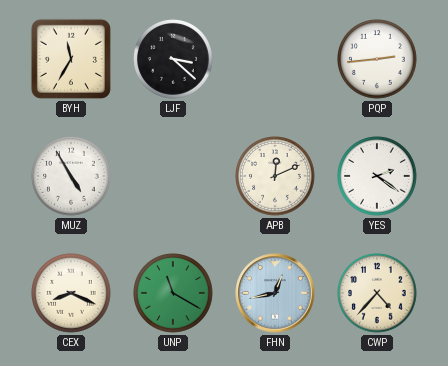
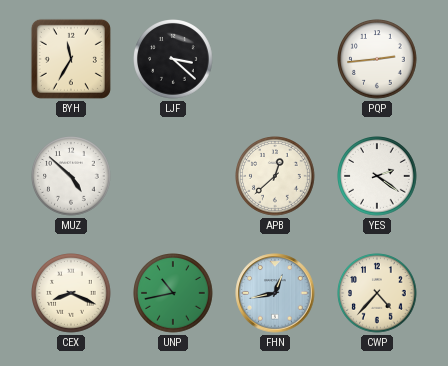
MUZ: 4:55 -> 4:52 (71, 176)
APB: 12:11 -> 12:38 (275, 176)
UNP: 11:20 -> 10:43 (173, 293)
